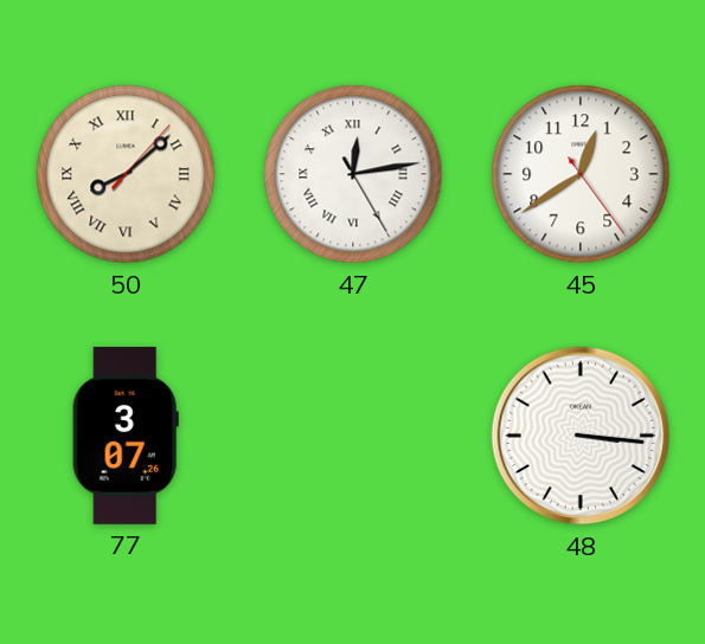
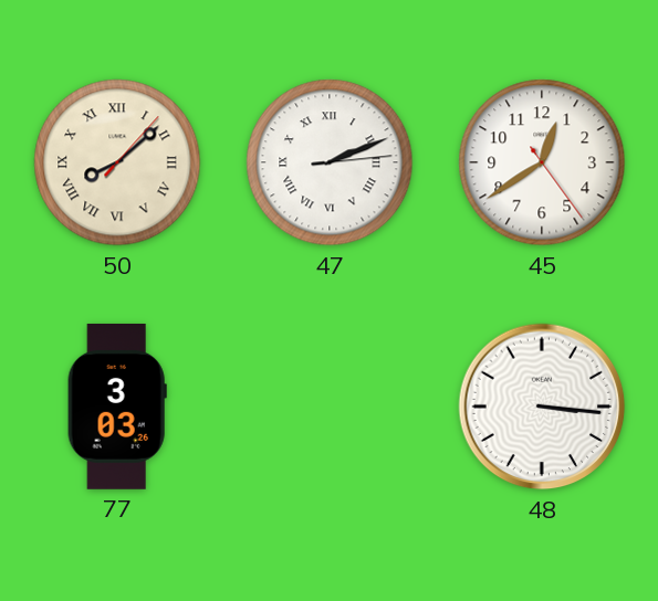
47: 12:13 -> 2:11 (330, 162)
77: 3:07 -> 3:03 (117, 407)
